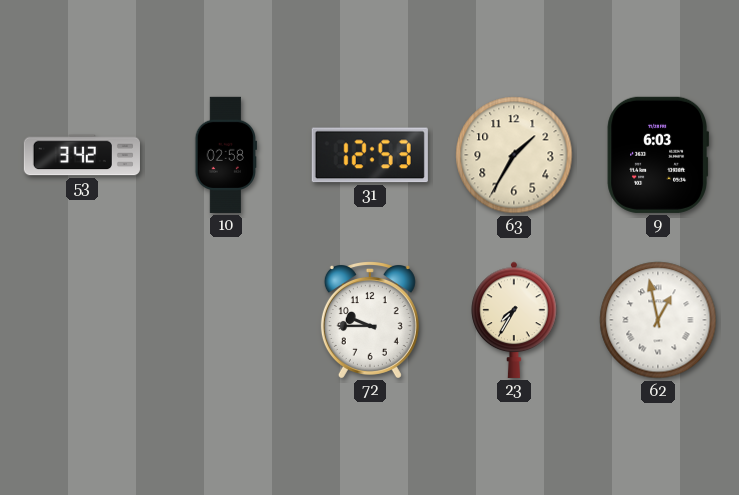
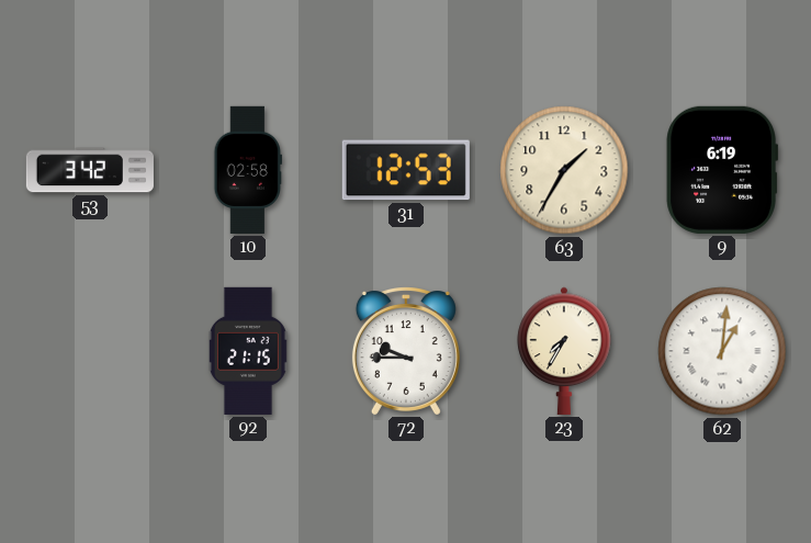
9: 6:03 -> 6:19 (721, 170)
92: none -> 21:15 (248, 351)
62: 12:58 -> 1:01 (722, 351)
